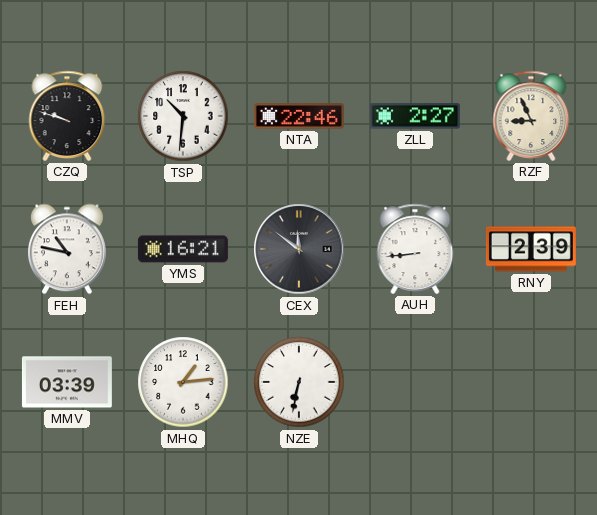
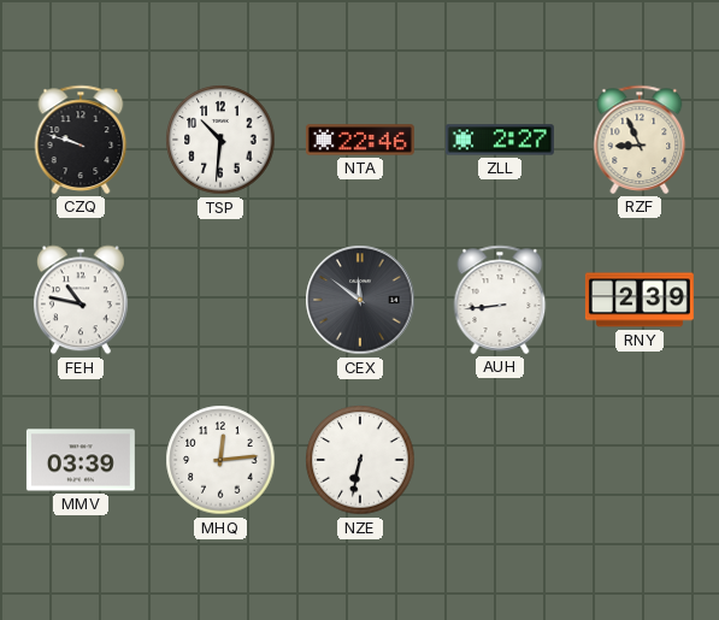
YMS: 16:21 -> none (183, 249)
MHQ: 1:14 -> 12:14 (220, 460)
